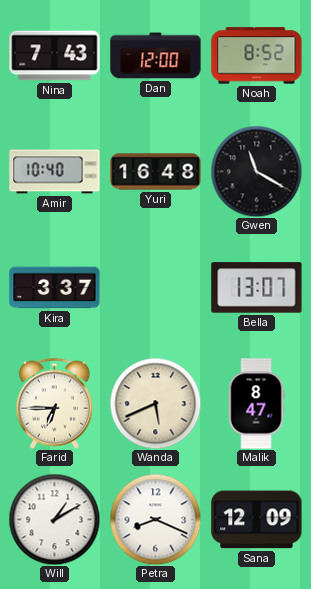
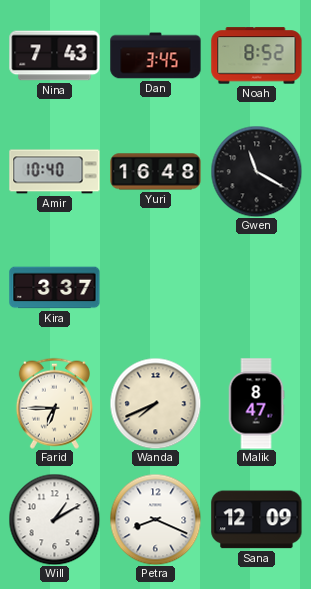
Dan: 12:00 -> 3:45 (156, 56)
Bella: 13:07 -> none (257, 288)
Wanda: 5:41 -> 7:41 (155, 403)
